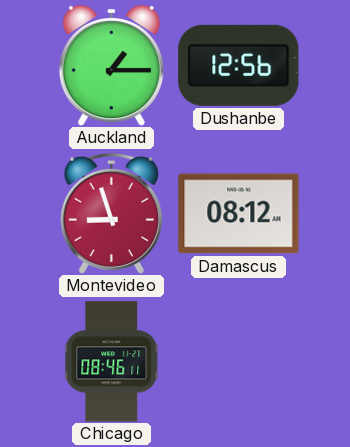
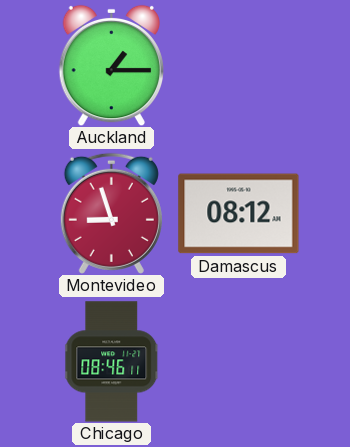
Dushanbe: 12:56 -> none (239, 65)
